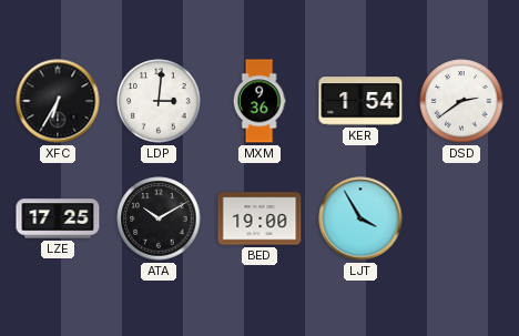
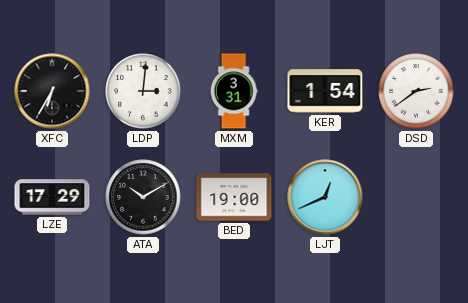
MXM: 9:36 -> 3:31 (234, 91)
LZE: 17:25 -> 17:29 (52, 197)
LJT: 3:55 -> 12:41 (325, 197)
